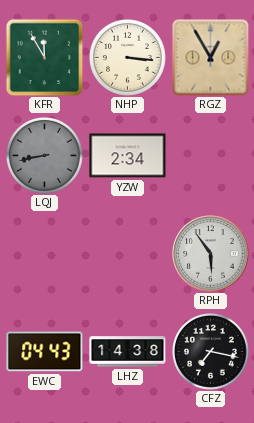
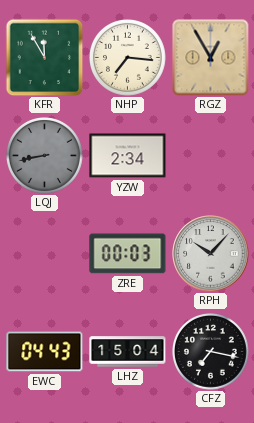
NHP: 3:16 -> 7:16 (128, 58)
ZRE: none -> 00:03 (128, 254)
RPH: 5:54 -> 10:07 (211, 254)
LHZ: 14:38 -> 15:04 (128, 352)
